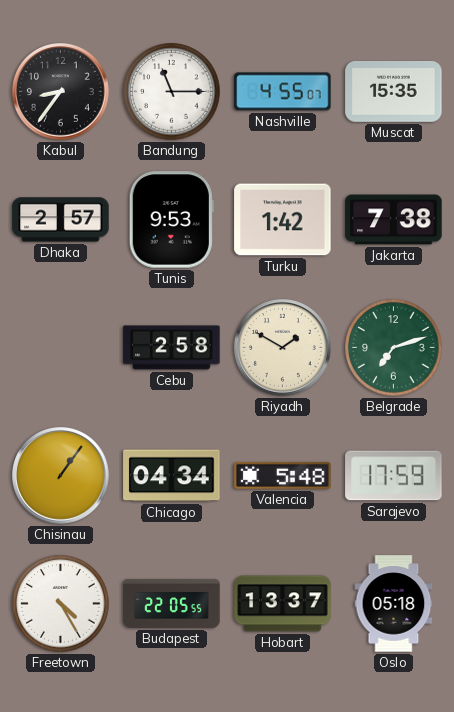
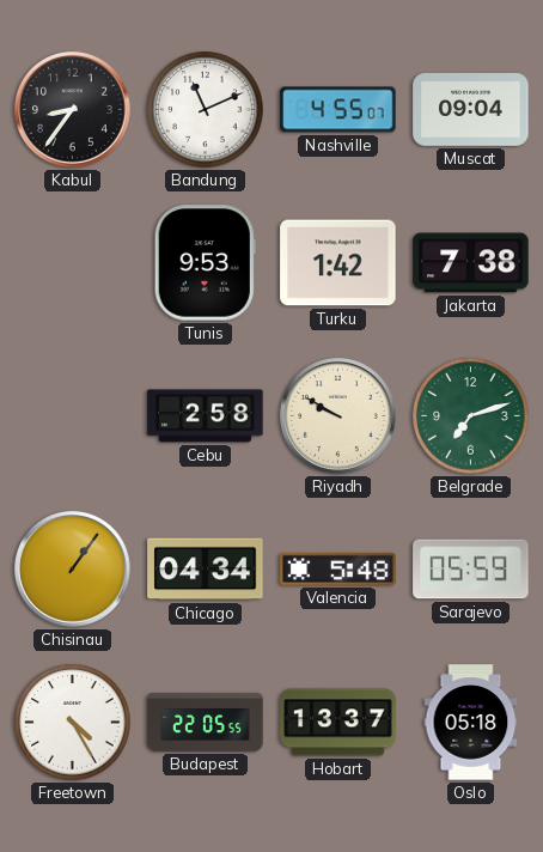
Bandung: 11:15 -> 11:11 (206, 110)
Muscat: 15:35 -> 09:04 (471, 110)
Dhaka: 2:57 -> none (61, 220)
Riyadh: 1:50 -> 9:50 (338, 416)
Sarajevo: 17:59 -> 05:59 (471, 570)
